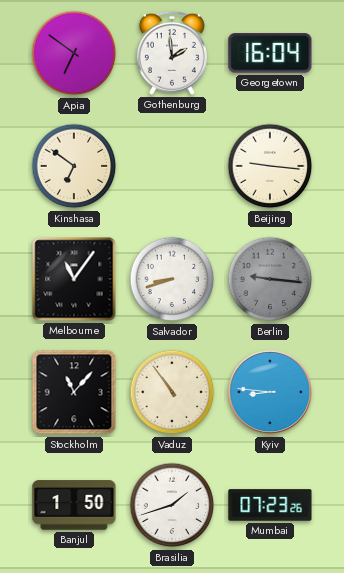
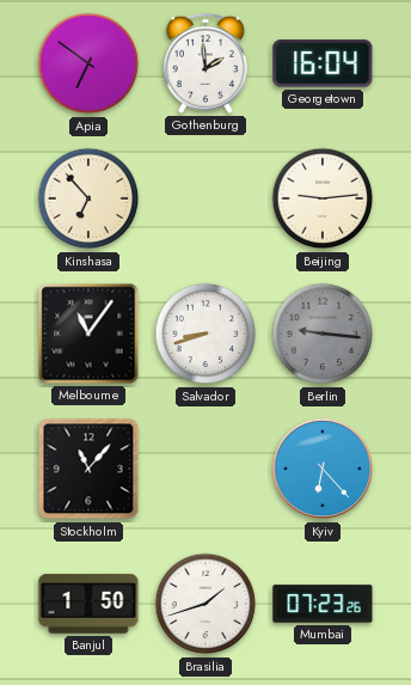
Kinshasa: 6:51 -> 6:53 (88, 198)
Beijing: 9:16 -> 9:14 (323, 198)
Vaduz: 10:54 -> none (172, 392)
Kyiv: 8:46 -> 6:23 (323, 469)
